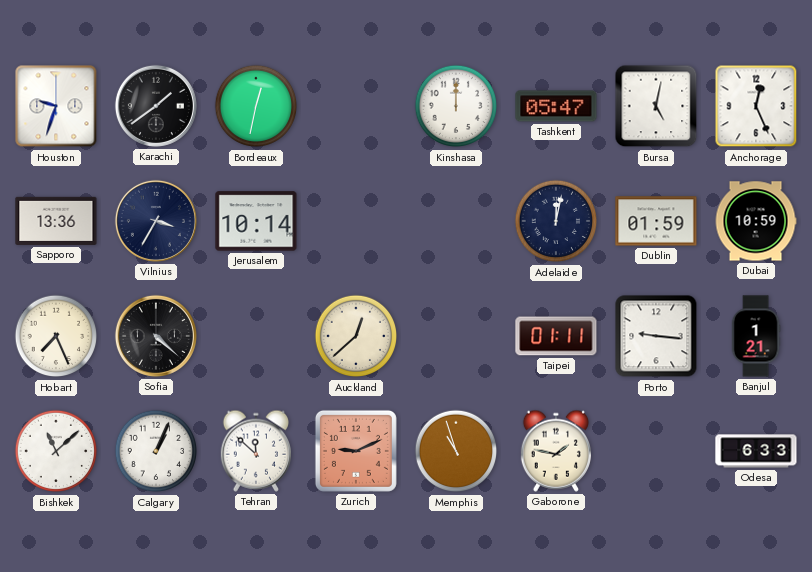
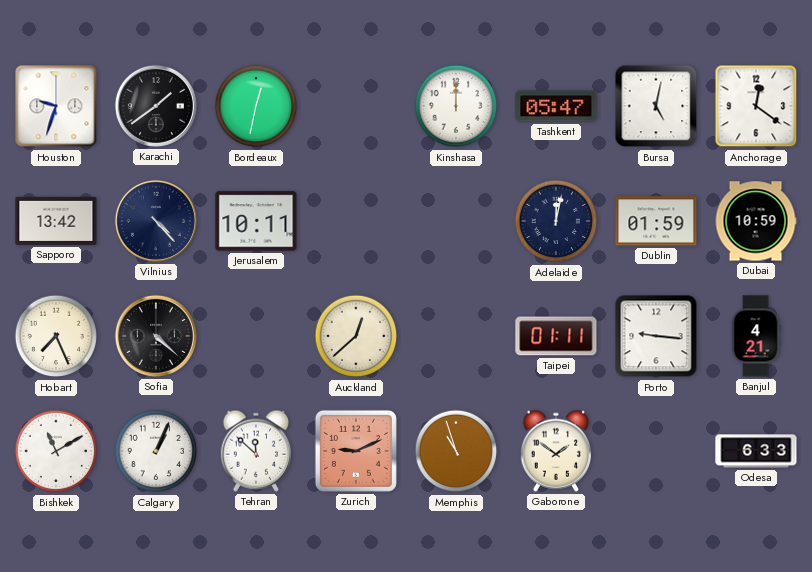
Anchorage: 12:26 -> 12:21 (756, 106)
Sapporo: 13:36 -> 13:42 (56, 221)
Vilnius: 3:35 -> 4:23 (156, 221)
Jerusalem: 10:14 -> 10:11 (256, 221)
Banjul: 1:21 -> 4:21 (756, 336)
Bishkek: 11:08 -> 11:10 (56, 451)
Gaborone: 1:47 -> 1:51 (555, 451)
